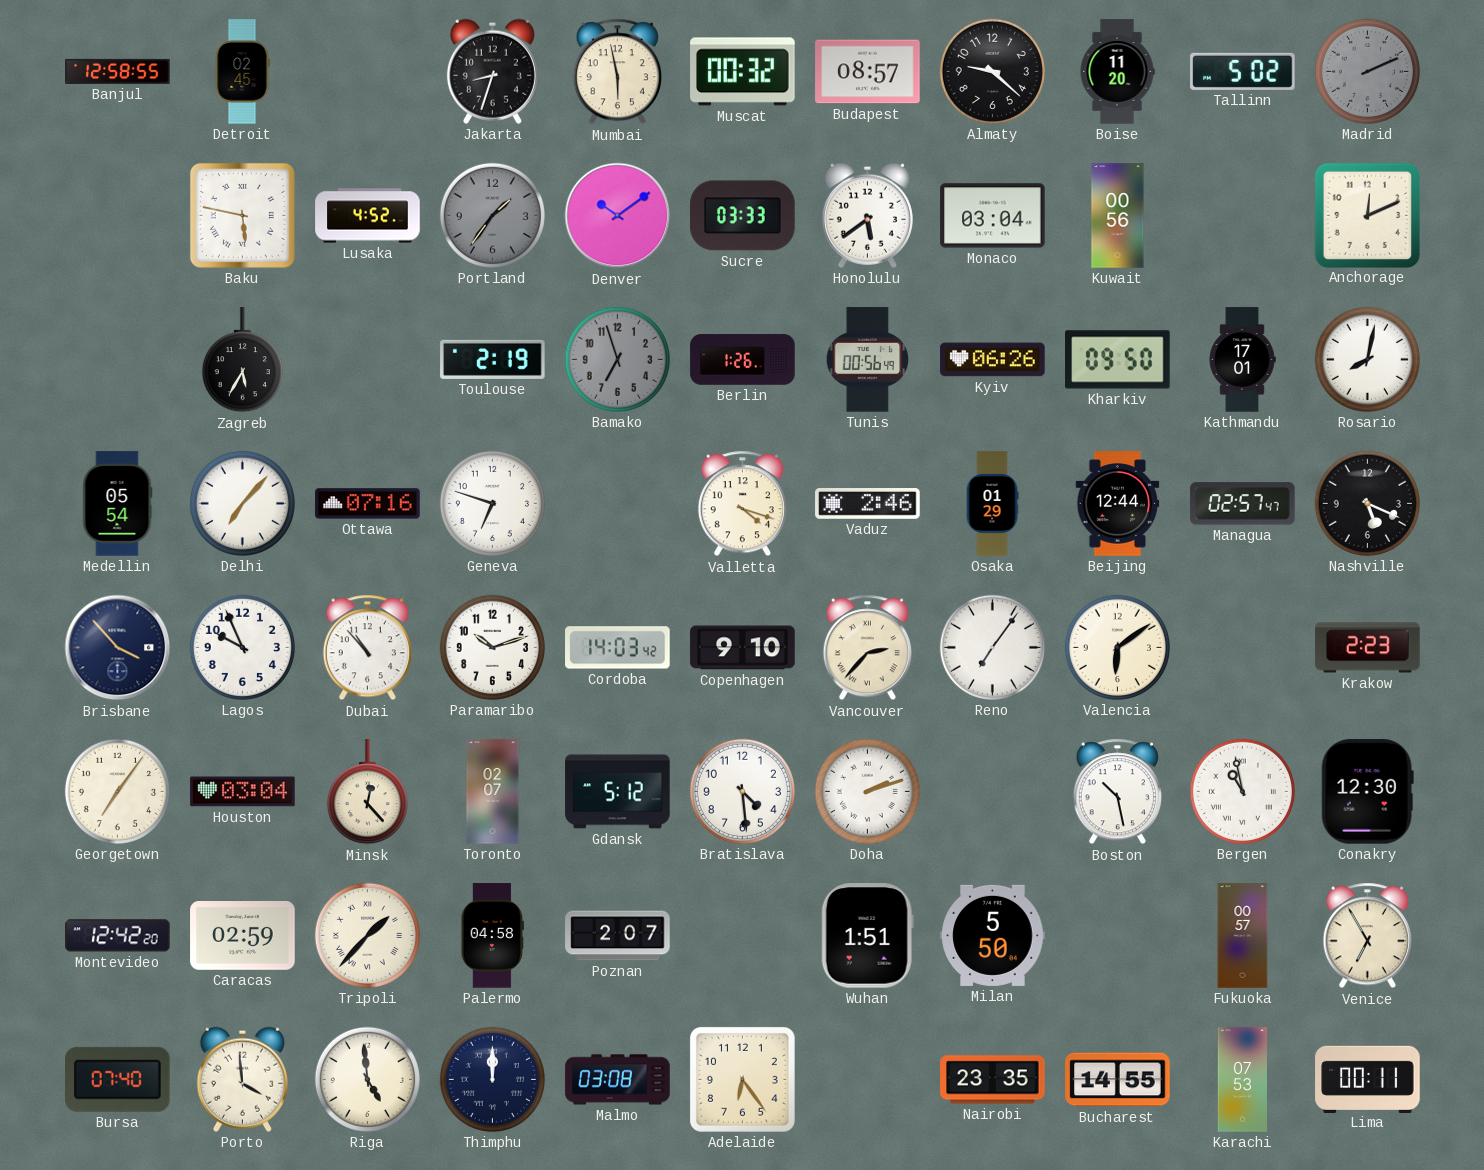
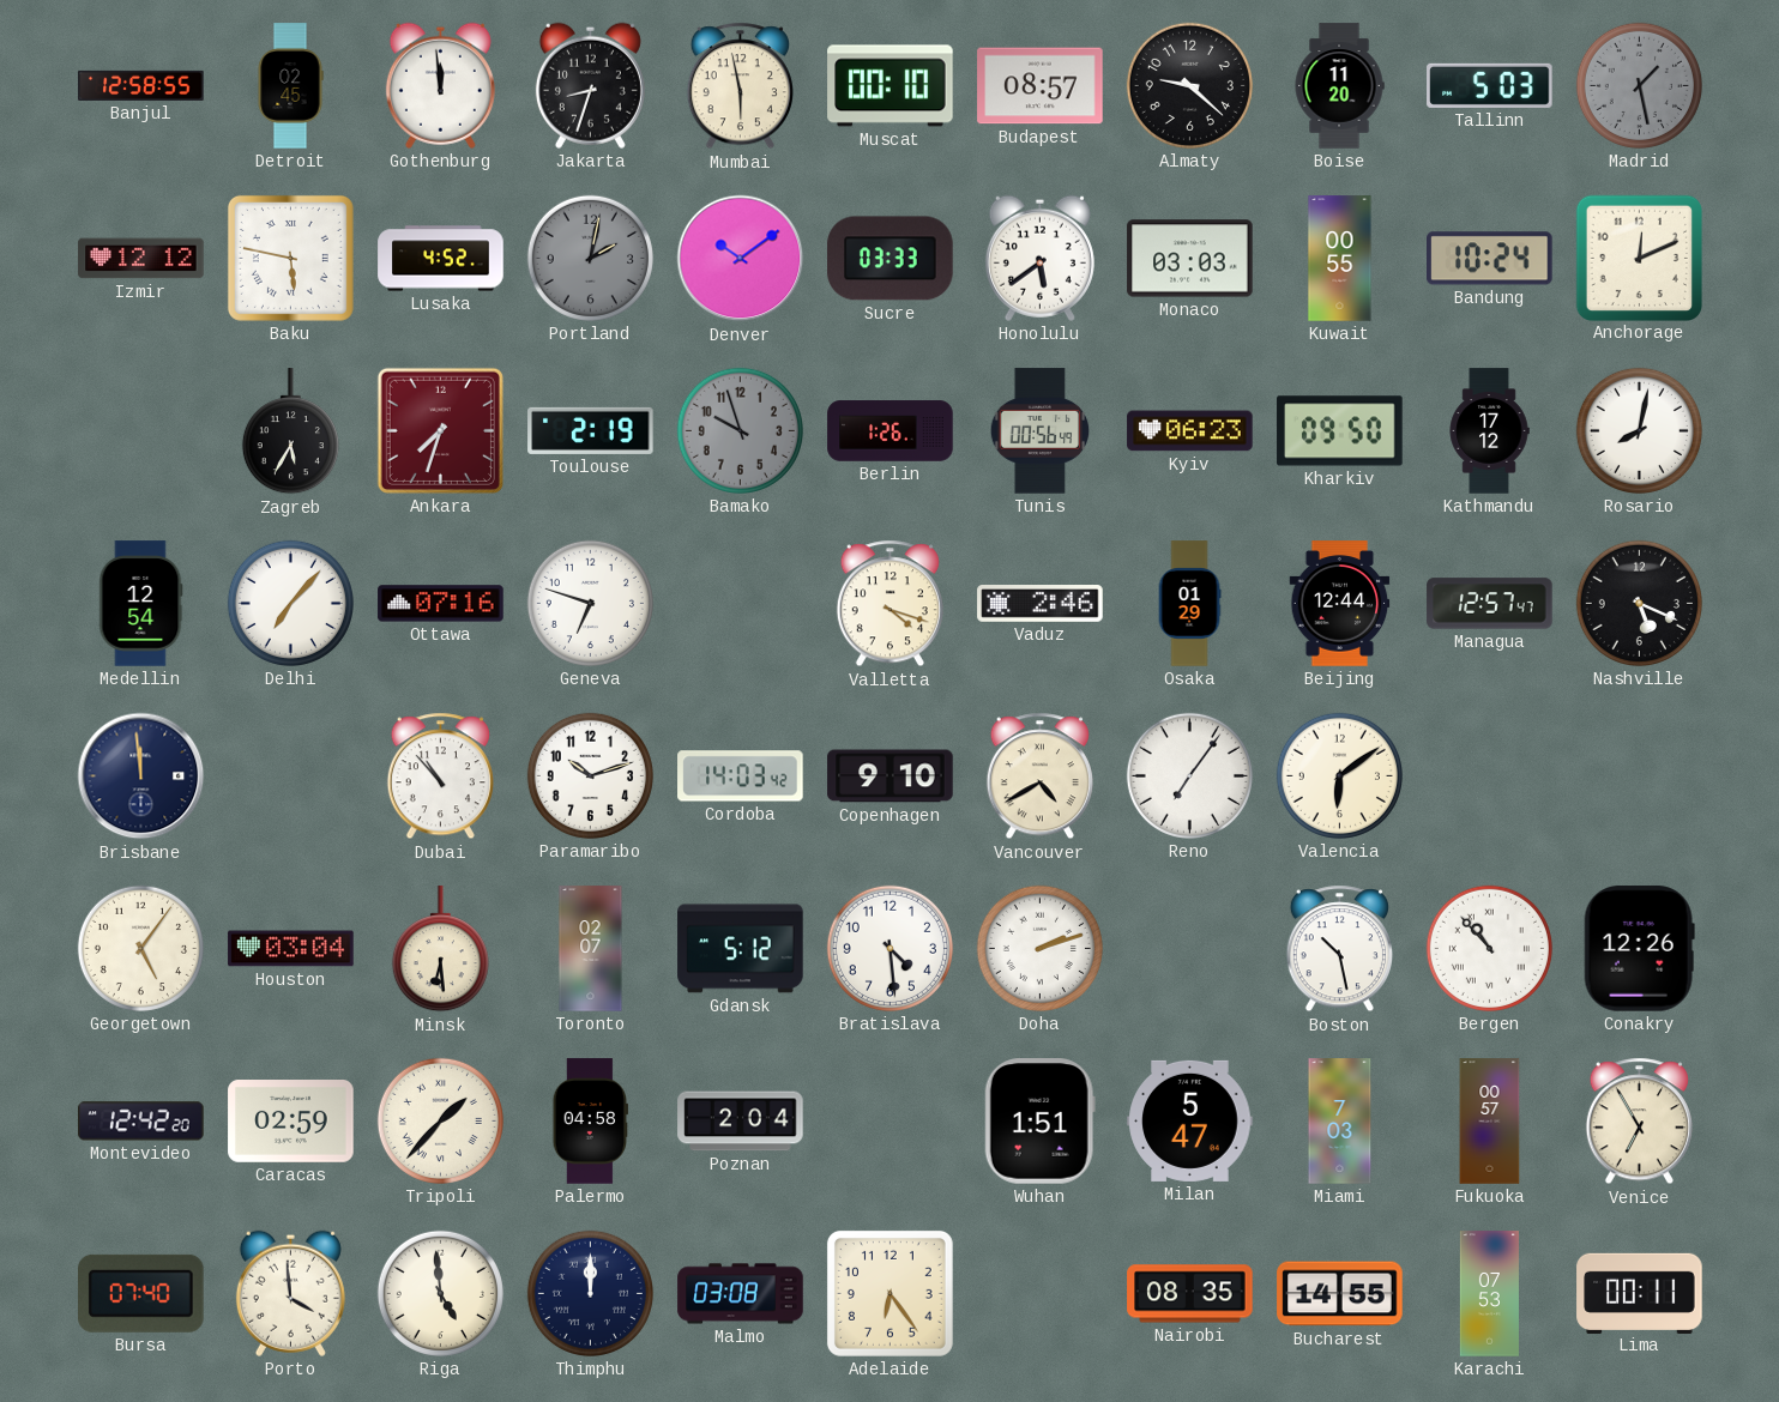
Gothenburg: none -> 11:59 (440, 85)
Muscat: 00:32 -> 00:10 (891, 86)
Tallinn: 5:02 -> 5:03 (1490, 85)
Madrid: 2:11 -> 1:28 (1639, 85)
Izmir: none -> 12:12 (141, 259)
Portland: 1:36 -> 2:02 (590, 258)
Monaco: 03:04 -> 03:03 (1190, 259)
Kuwait: 00:56 -> 00:55 (1340, 259)
Bandung: none -> 10:24 (1490, 259)
Ankara: none -> 7:33 (440, 430)
Bamako: 6:57 -> 9:57 (740, 430)
Kyiv: 06:26 -> 06:23 (1190, 431)
Kathmandu: 17:01 -> 17:12 (1489, 431)
Medellin: 05:54 -> 12:54 (140, 604)
Managua: 02:57 -> 12:57 (1490, 604)
Brisbane: 3:53 -> 11:59 (141, 776)
Lagos: 9:56 -> none (242, 647)
Vancouver: 2:37 -> 4:40 (1039, 776)
Krakow: 2:23 -> none (1368, 648)
Georgetown: 7:06 -> 5:06 (140, 948)
Minsk: 12:23 -> 6:29 (440, 949)
Bergen: 10:58 -> 10:53 (1489, 948)
Conakry: 12:30 -> 12:26 (1639, 949)
Poznan: 2:07 -> 2:04 (741, 1122)
Milan: 5:50 -> 5:47 (1190, 1120)
Miami: none -> 7:03 (1340, 1122)
Nairobi: 23:35 -> 08:35 (1190, 1294)
